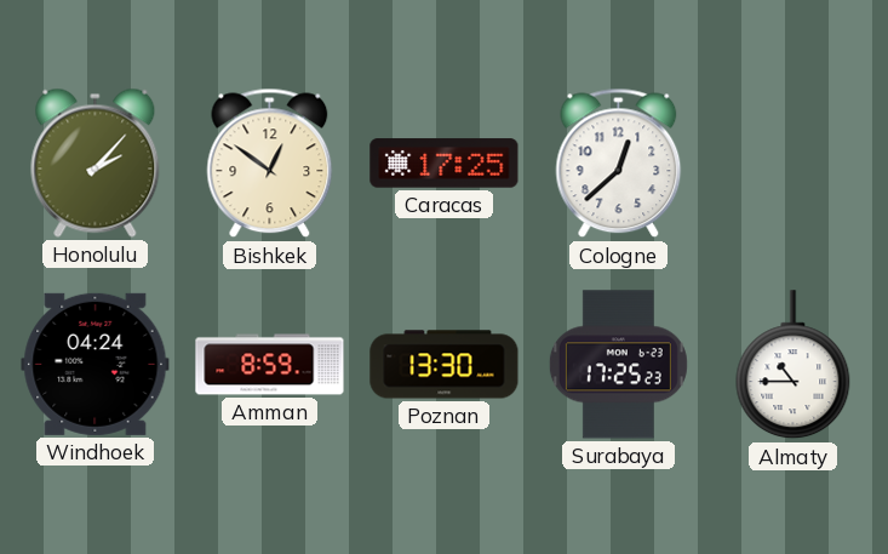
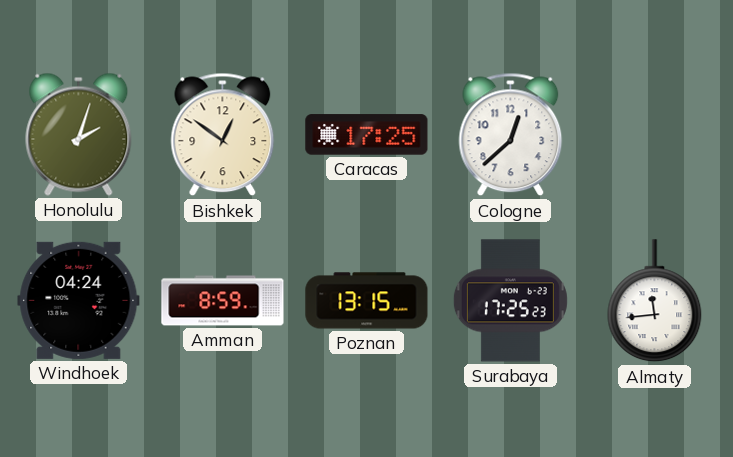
Honolulu: 2:07 -> 2:03 (79, 134)
Poznan: 13:30 -> 13:15 (367, 301)
Almaty: 10:45 -> 11:44 (655, 301)
